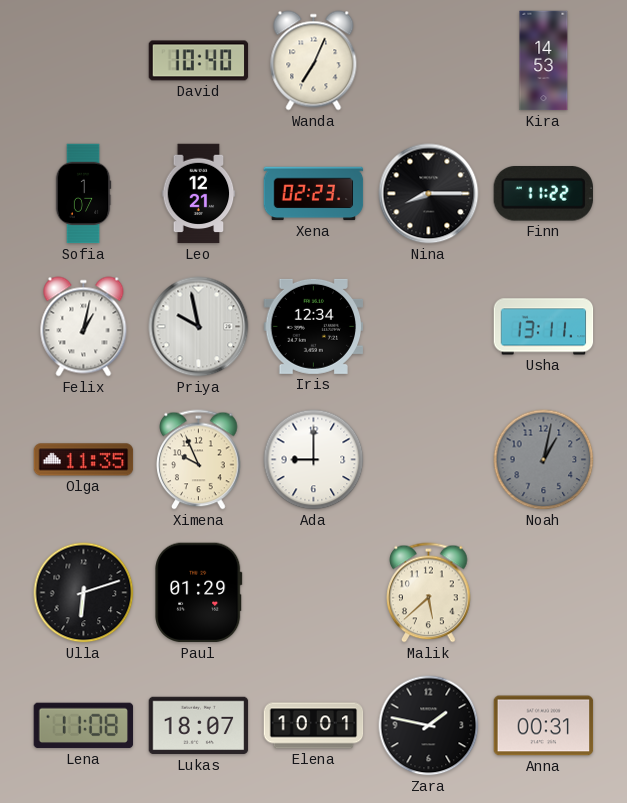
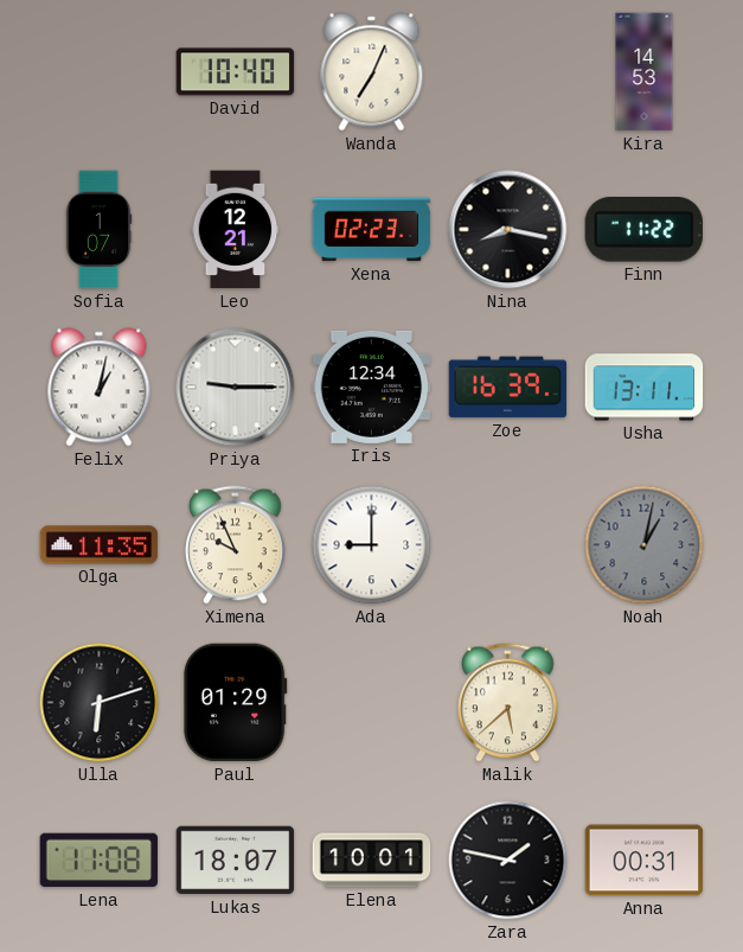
Nina: 8:15 -> 8:17 (508, 230)
Priya: 9:58 -> 9:15 (236, 388)
Zoe: none -> 16:39 (508, 388)
